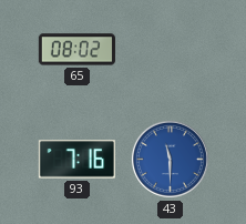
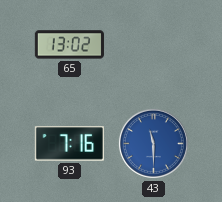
65: 08:02 -> 13:02 (69, 45)
